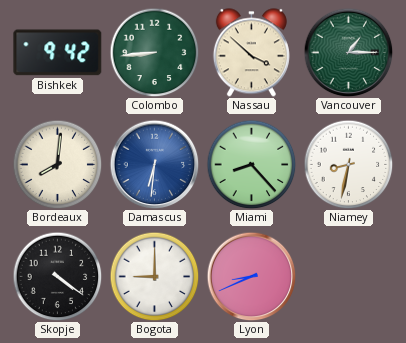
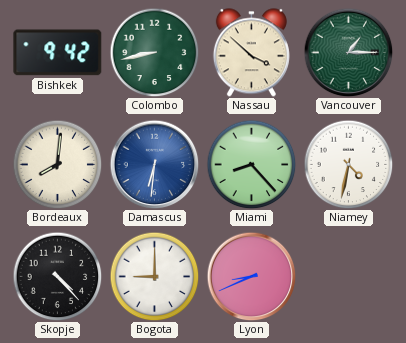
Colombo: 8:44 -> 8:43 (154, 52)
Niamey: 8:32 -> 4:32 (348, 164)
Skopje: 4:21 -> 4:23 (57, 276)
